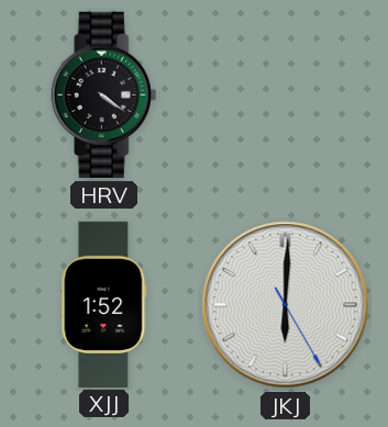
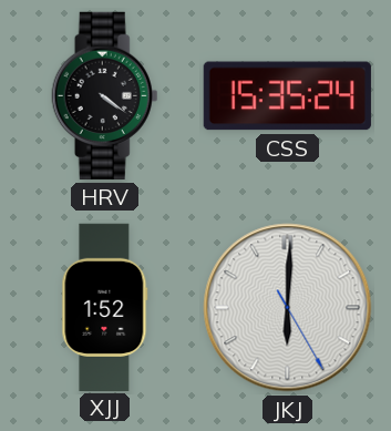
CSS: none -> 15:35 (287, 96)
